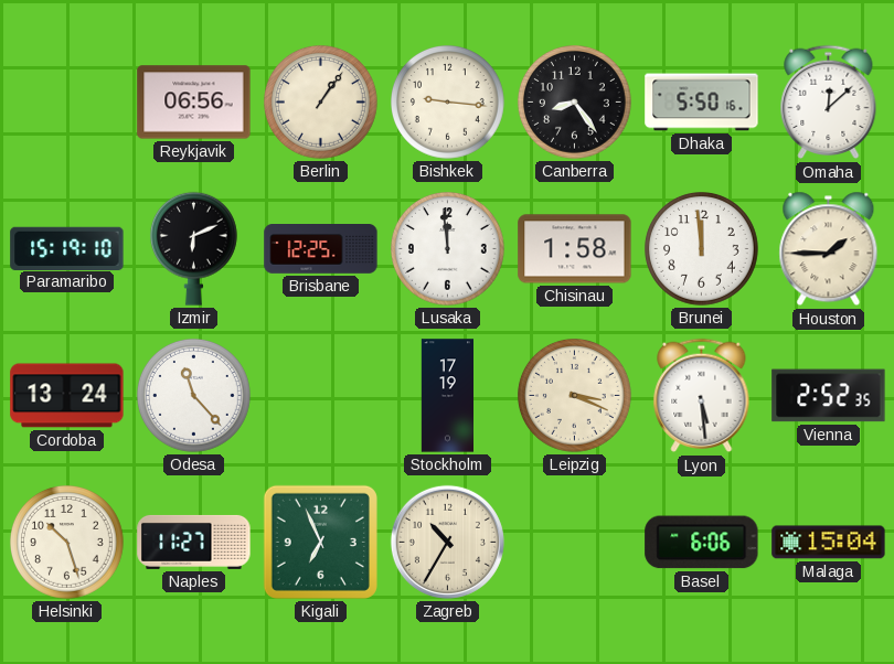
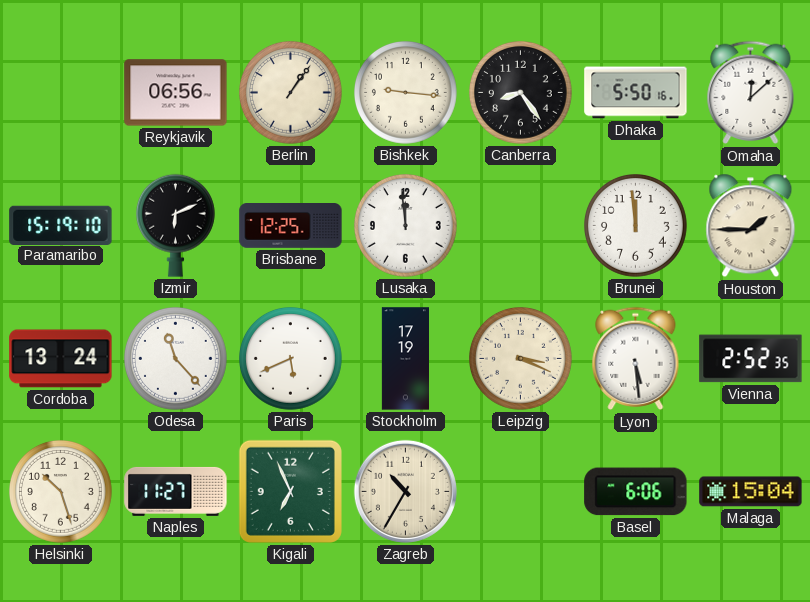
Chisinau: 1:58 -> none (575, 249)
Paris: none -> 5:41 (291, 359)
